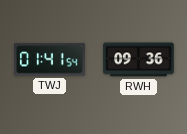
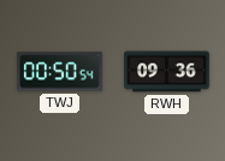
TWJ: 01:41 -> 00:50 (60, 72)
